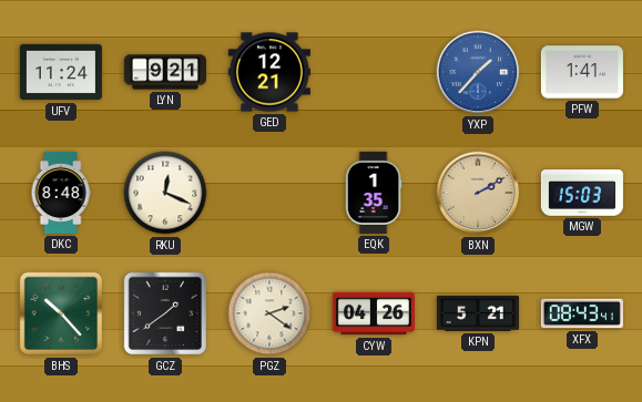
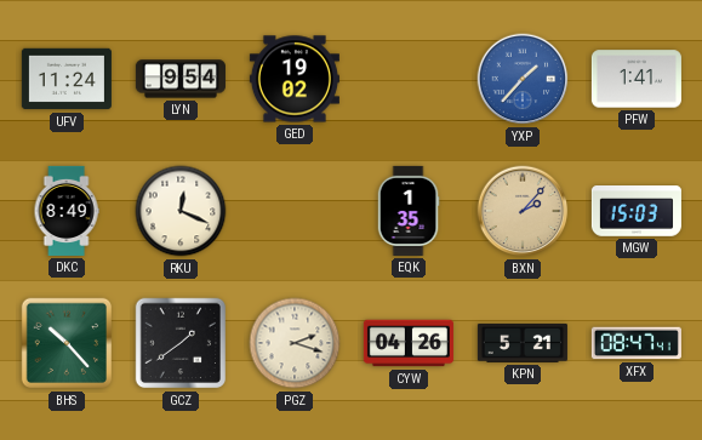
LYN: 9:21 -> 9:54 (181, 79)
GED: 12:21 -> 19:02 (295, 79)
DKC: 8:48 -> 8:49 (67, 211)
BXN: 2:10 -> 2:07 (523, 211)
PGZ: 2:21 -> 2:18 (295, 343)
XFX: 08:43 -> 08:47 (637, 343)
